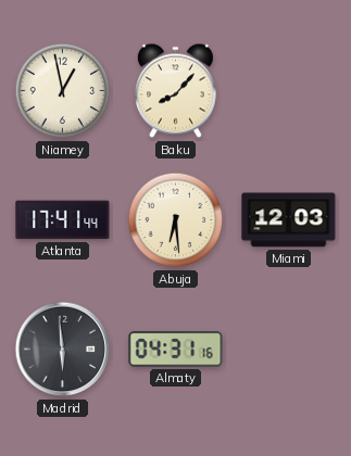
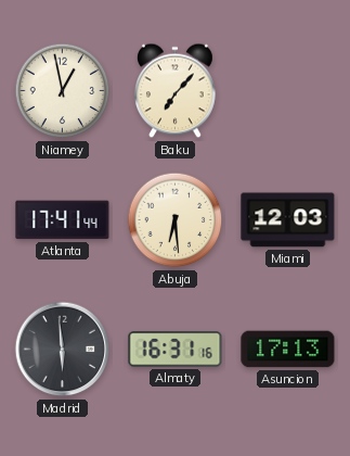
Baku: 8:07 -> 7:07 (176, 91)
Almaty: 04:31 -> 16:31 (176, 350)
Asuncion: none -> 17:13 (288, 350)
